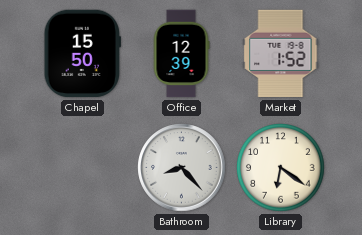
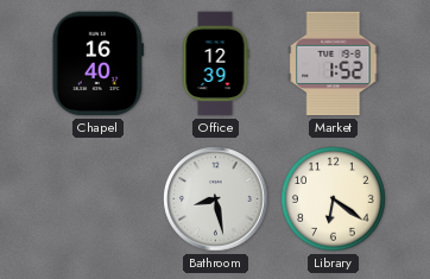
Chapel: 15:50 -> 16:40 (97, 64)
Bathroom: 8:23 -> 8:28 (216, 199)
